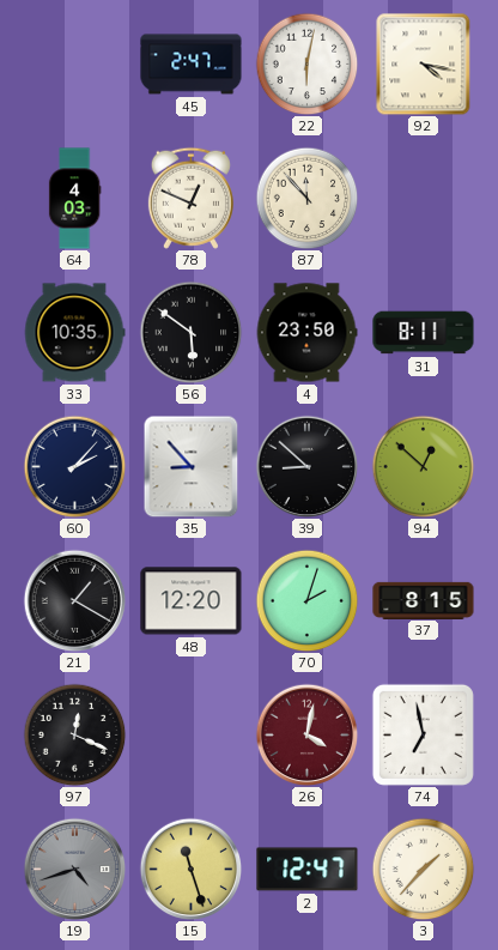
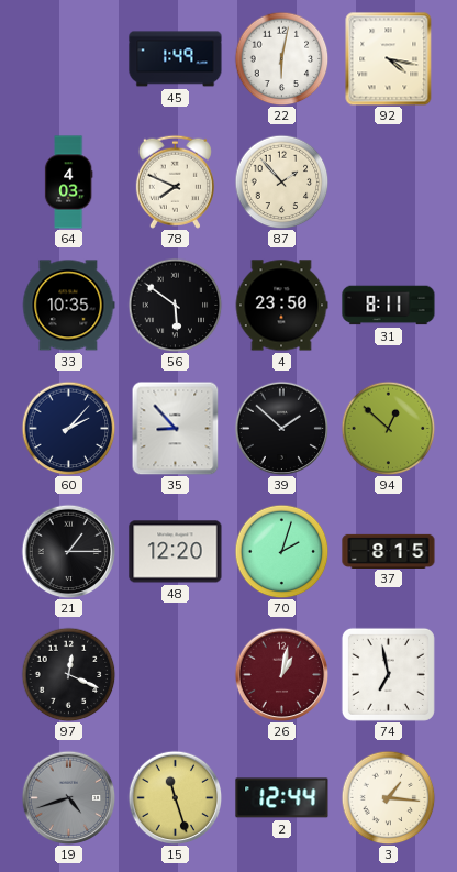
45: 2:47 -> 1:49 (176, 59)
78: 12:49 -> 7:49 (175, 181)
87: 11:53 -> 1:53 (281, 181)
39: 8:52 -> 1:52 (281, 428)
21: 1:20 -> 1:15 (68, 551)
26: 4:02 -> 1:02 (281, 674)
2: 12:47 -> 12:44 (282, 798)
3: 1:37 -> 1:16 (388, 797)
